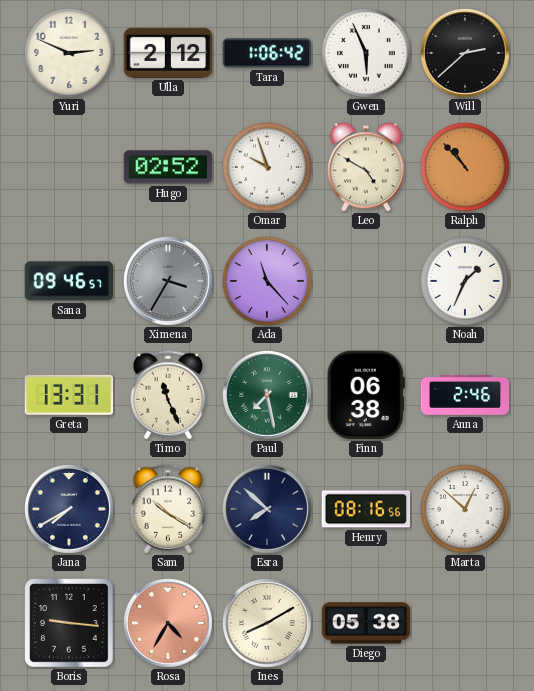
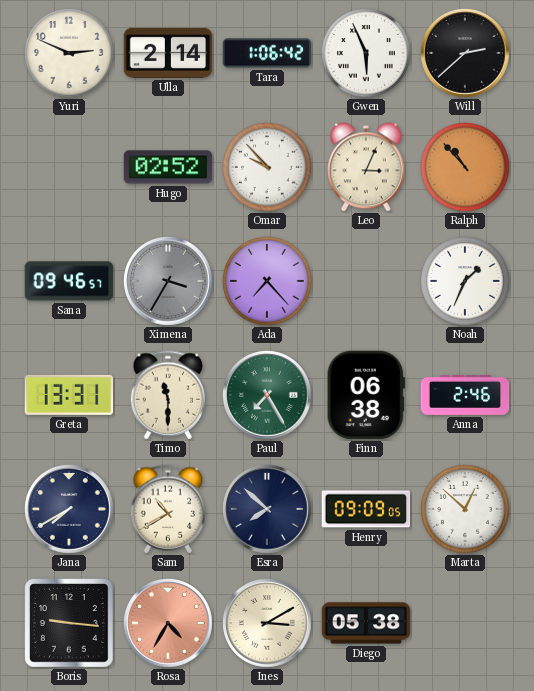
Ulla: 2:12 -> 2:14 (168, 53)
Omar: 9:57 -> 9:53 (268, 168)
Leo: 4:50 -> 3:04 (367, 167)
Ada: 11:23 -> 7:23 (268, 282)
Timo: 11:26 -> 11:30 (168, 395)
Paul: 7:28 -> 7:25 (268, 396)
Sam: 10:20 -> 10:40 (168, 509)
Henry: 08:16 -> 09:09 (366, 509)
Ines: 8:10 -> 3:10 (268, 624)
